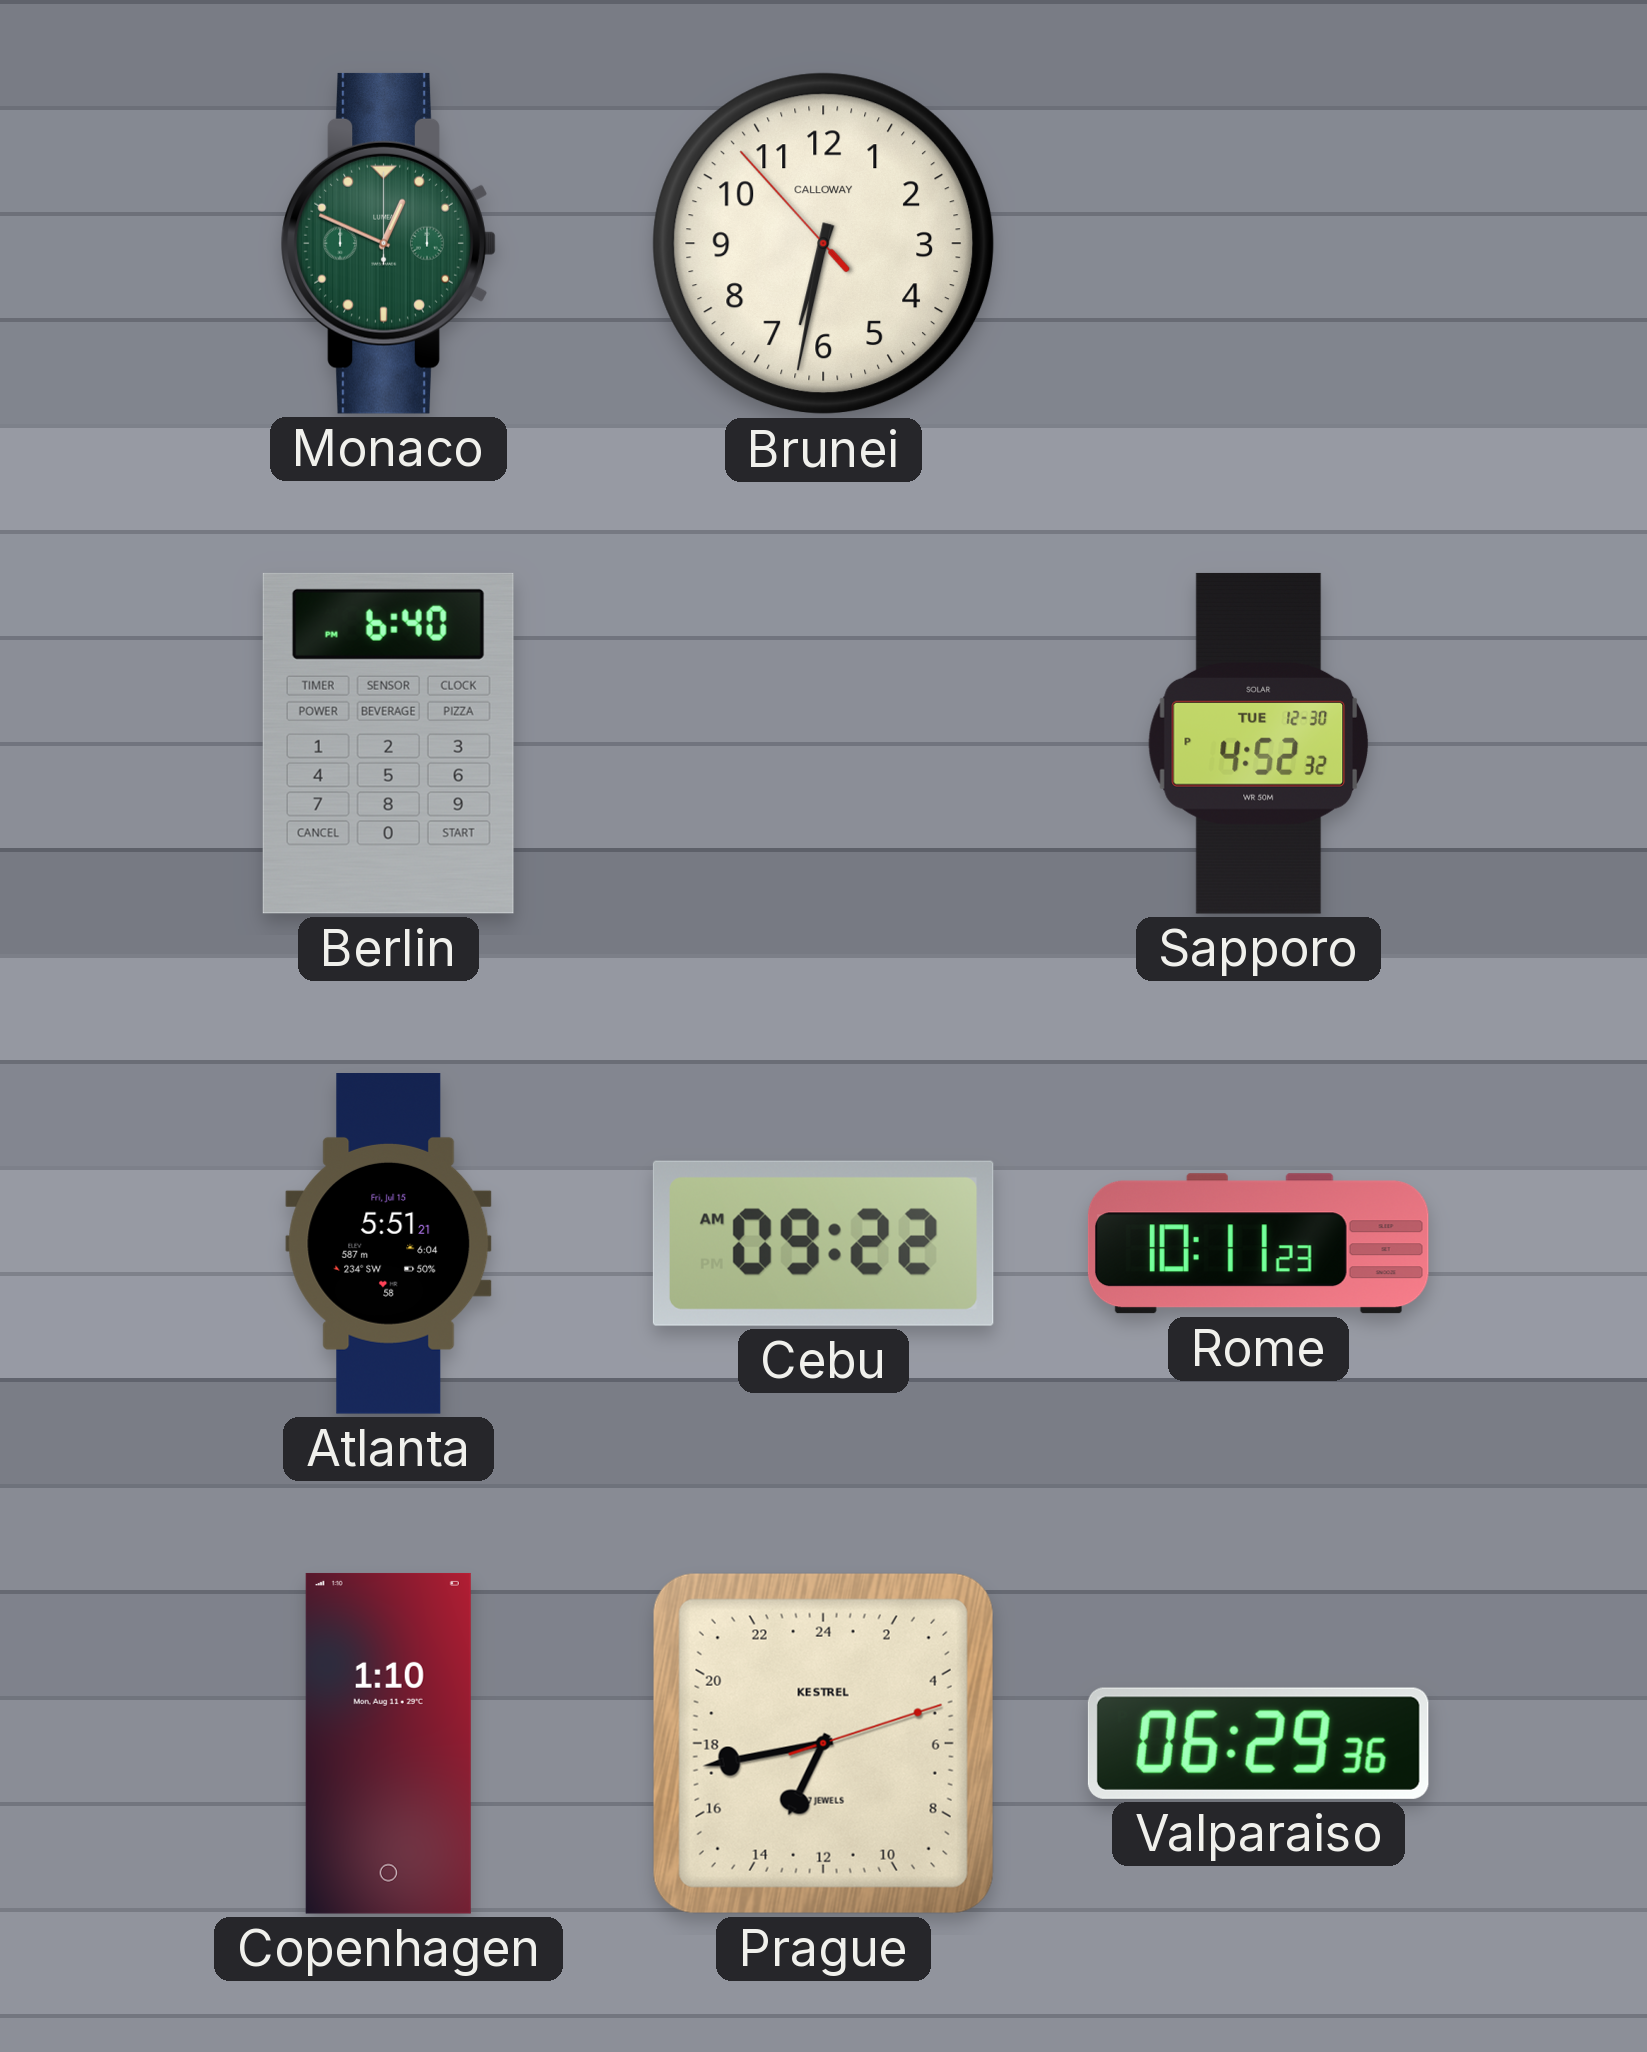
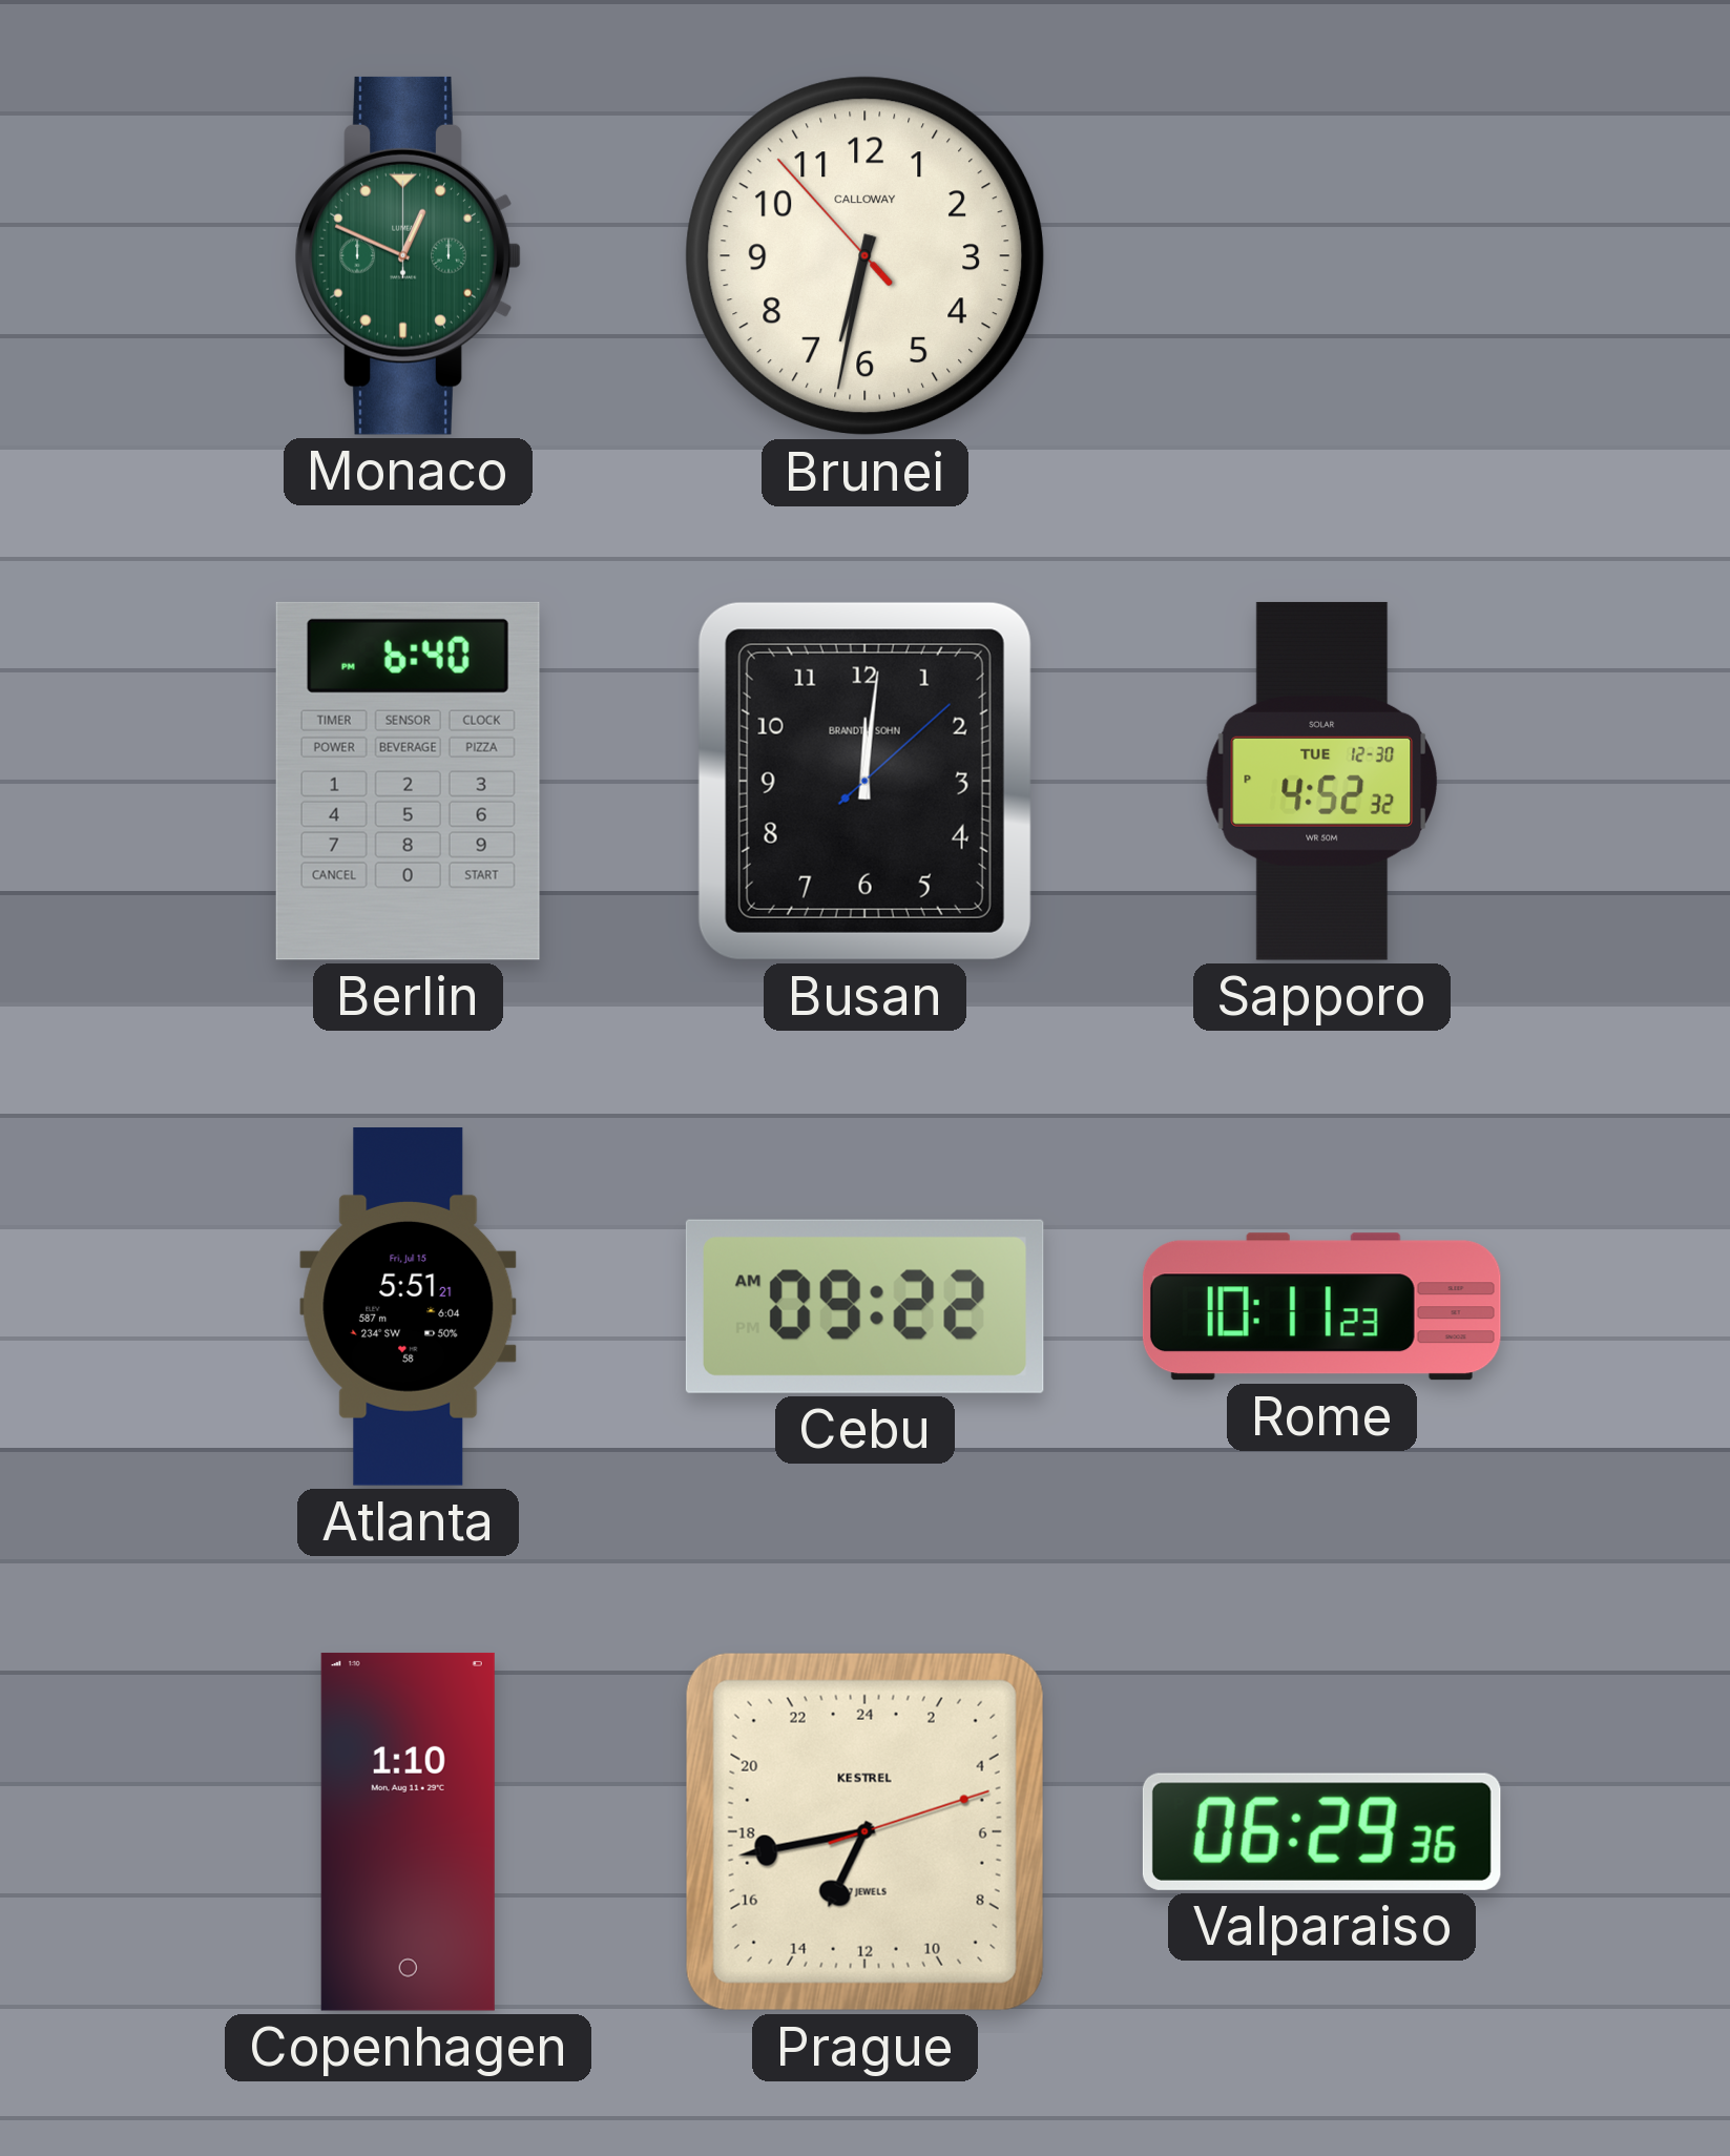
Busan: none -> 12:01 (864, 781)
